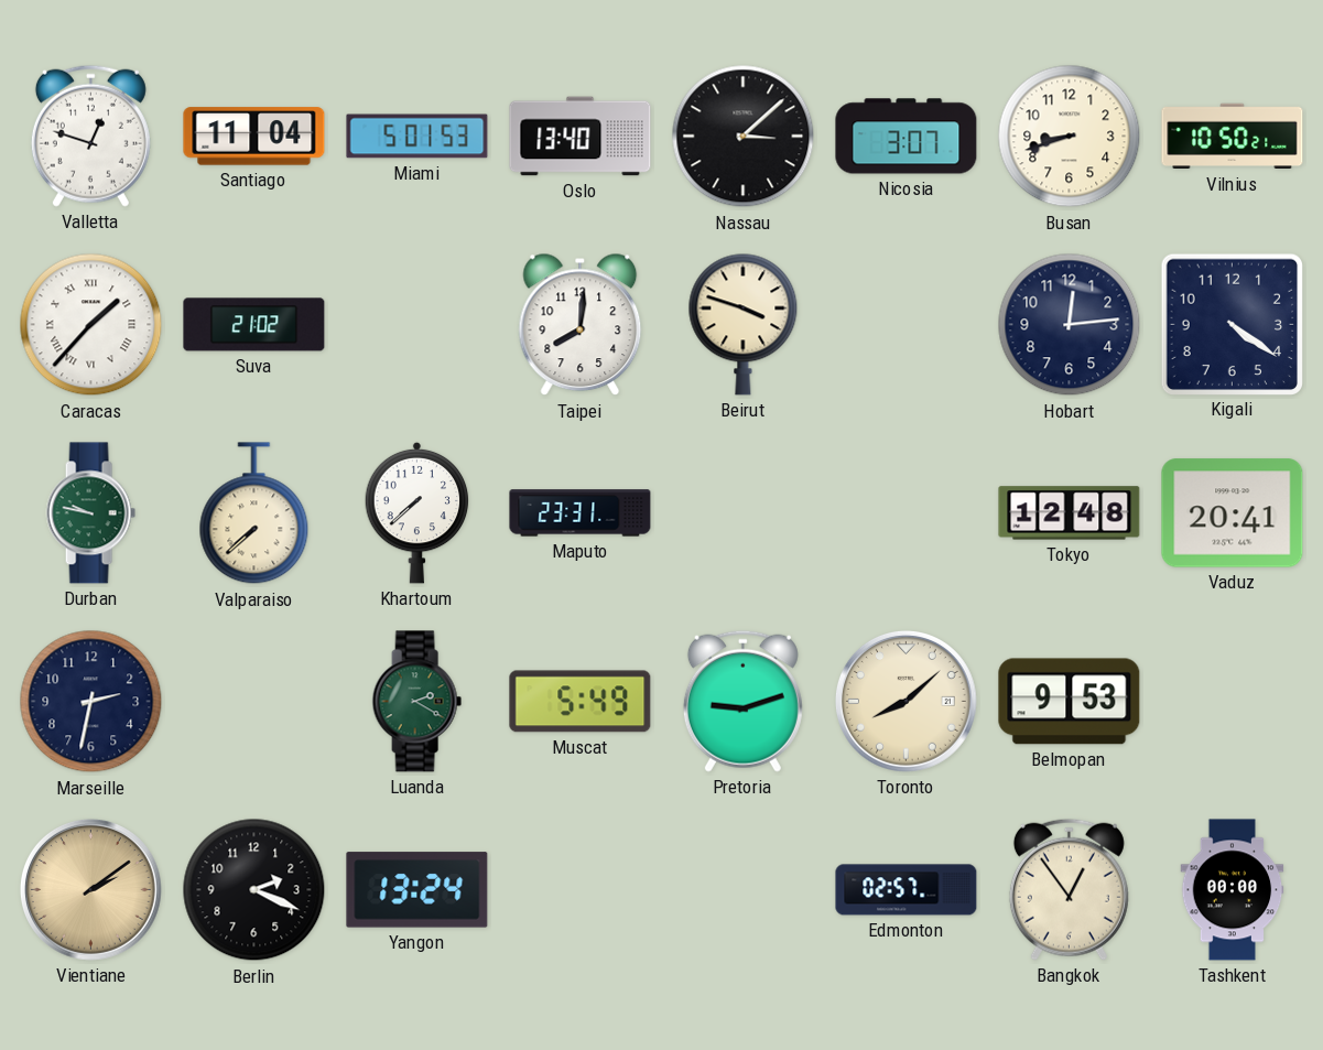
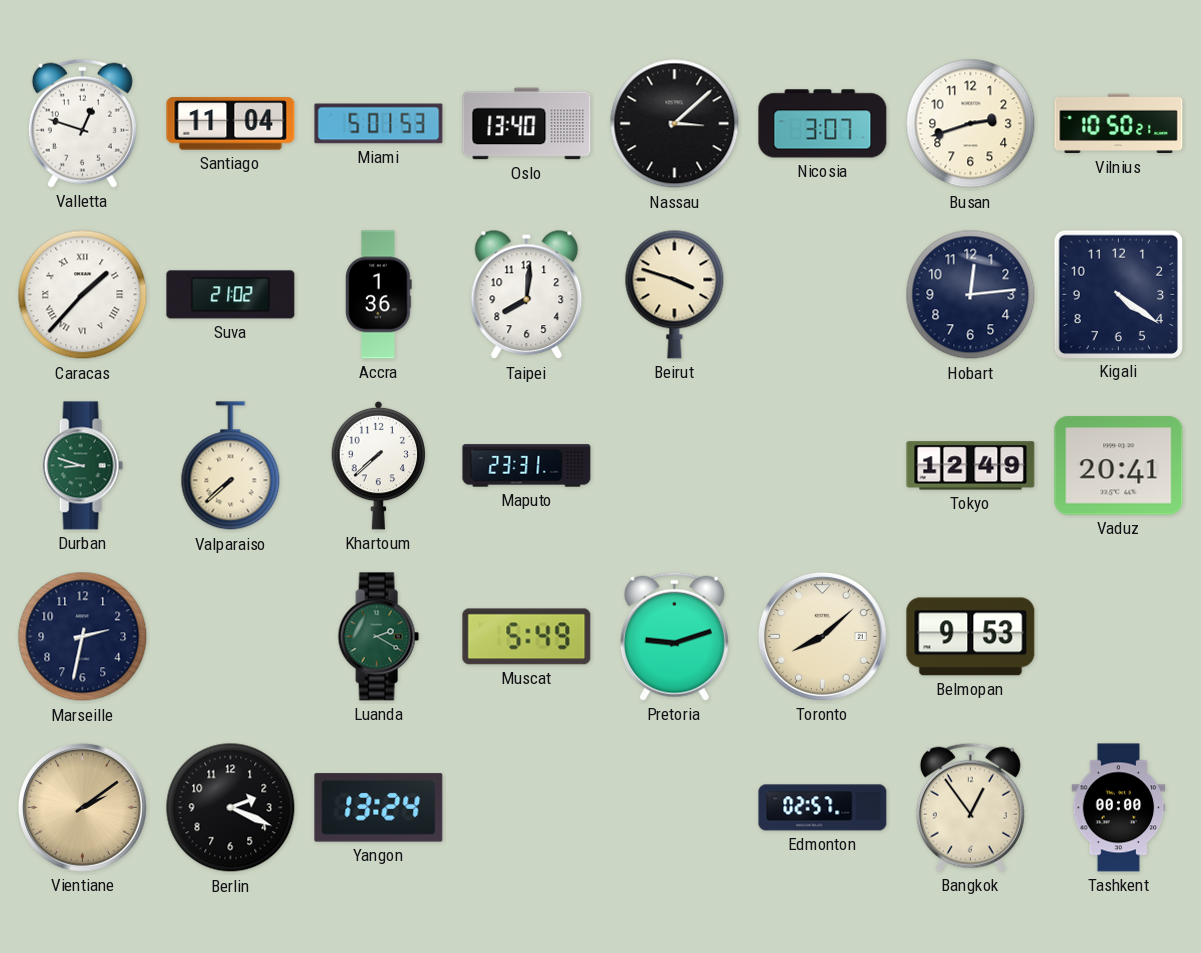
Busan: 8:42 -> 2:42 (971, 124)
Accra: none -> 1:36 (379, 295)
Durban: 9:47 -> 8:48 (82, 466)
Tokyo: 12:48 -> 12:49 (971, 466)
